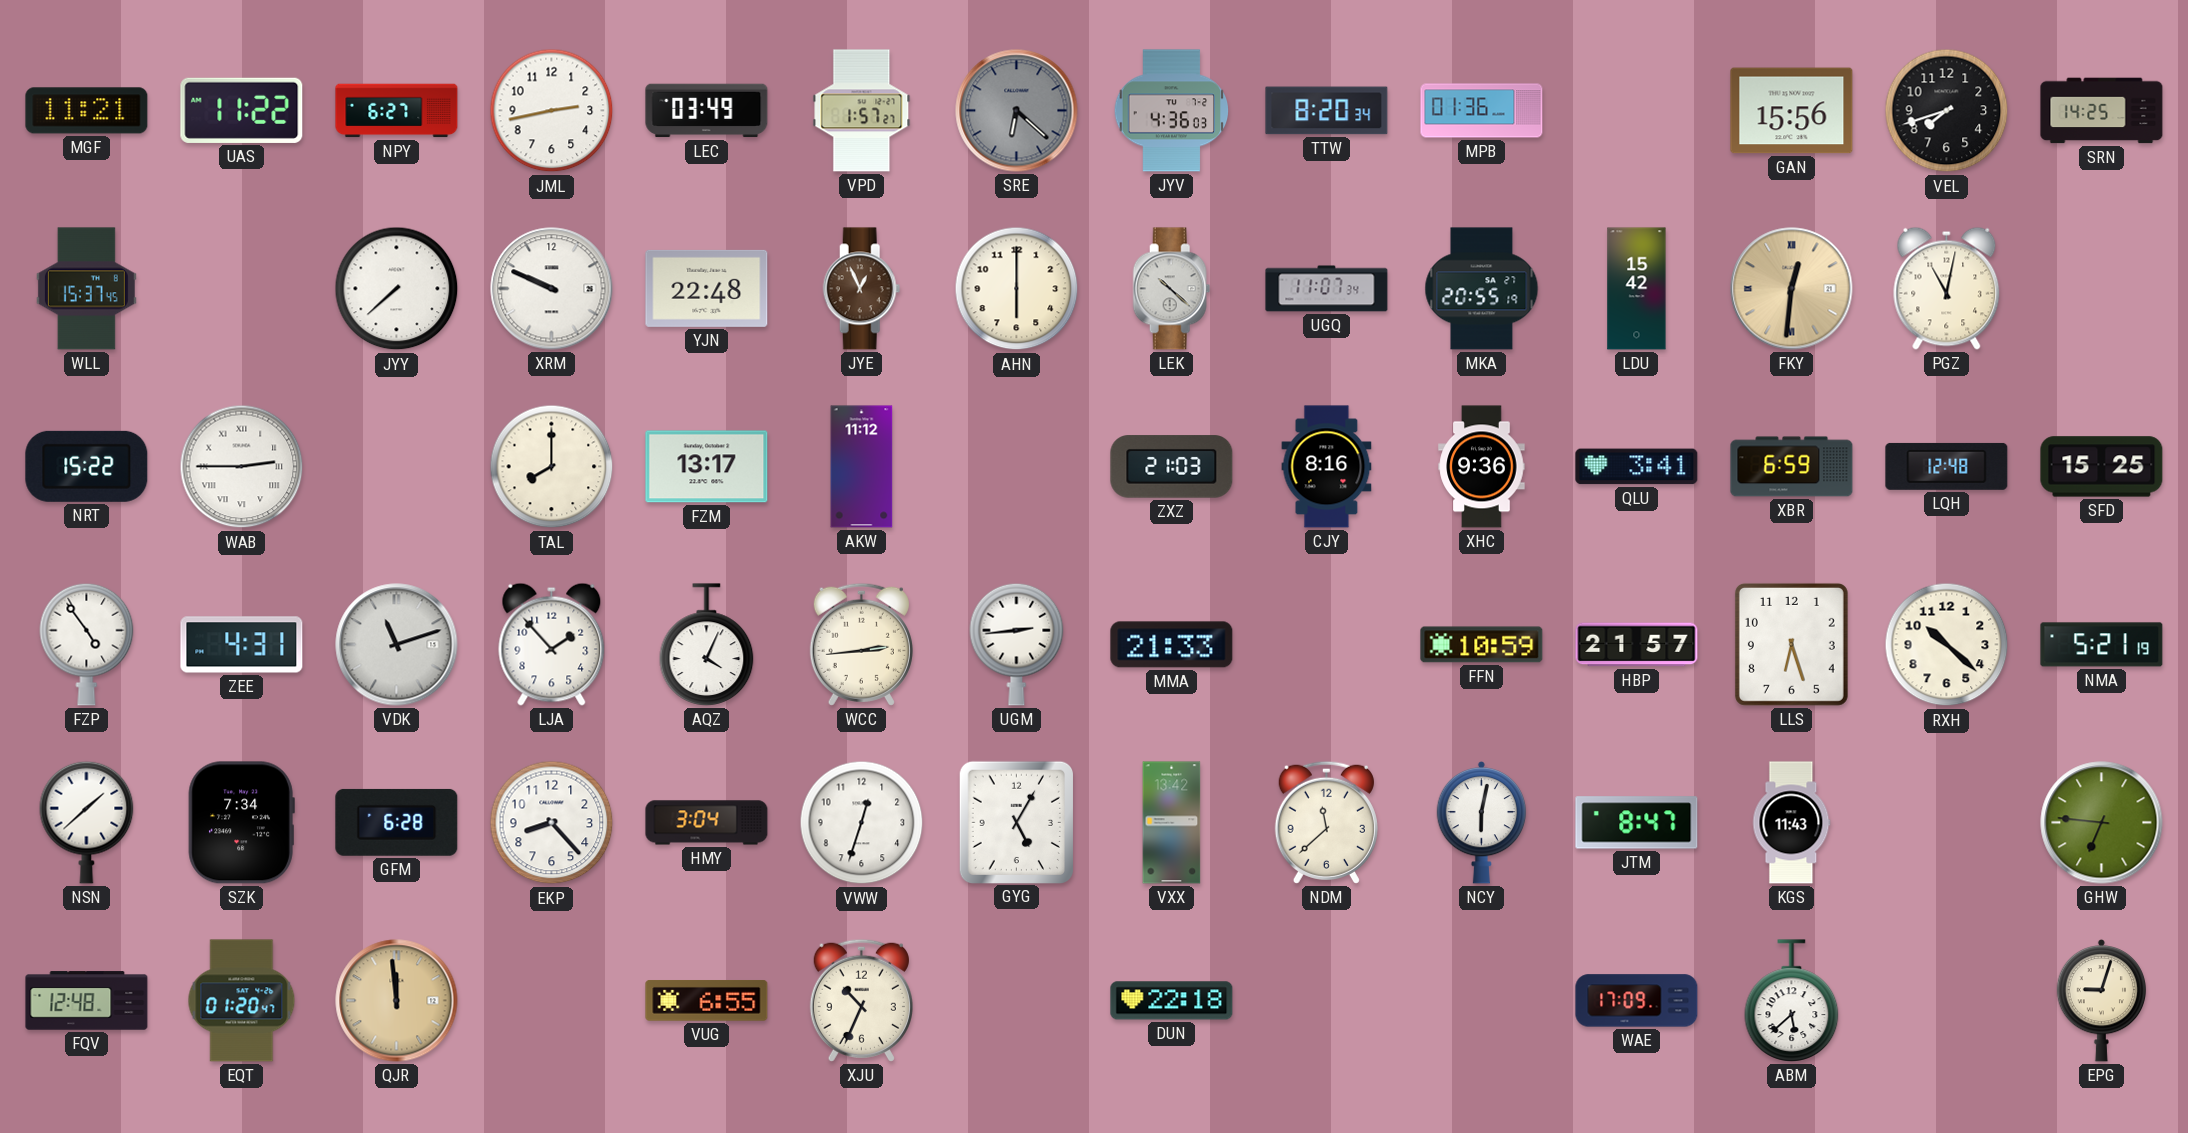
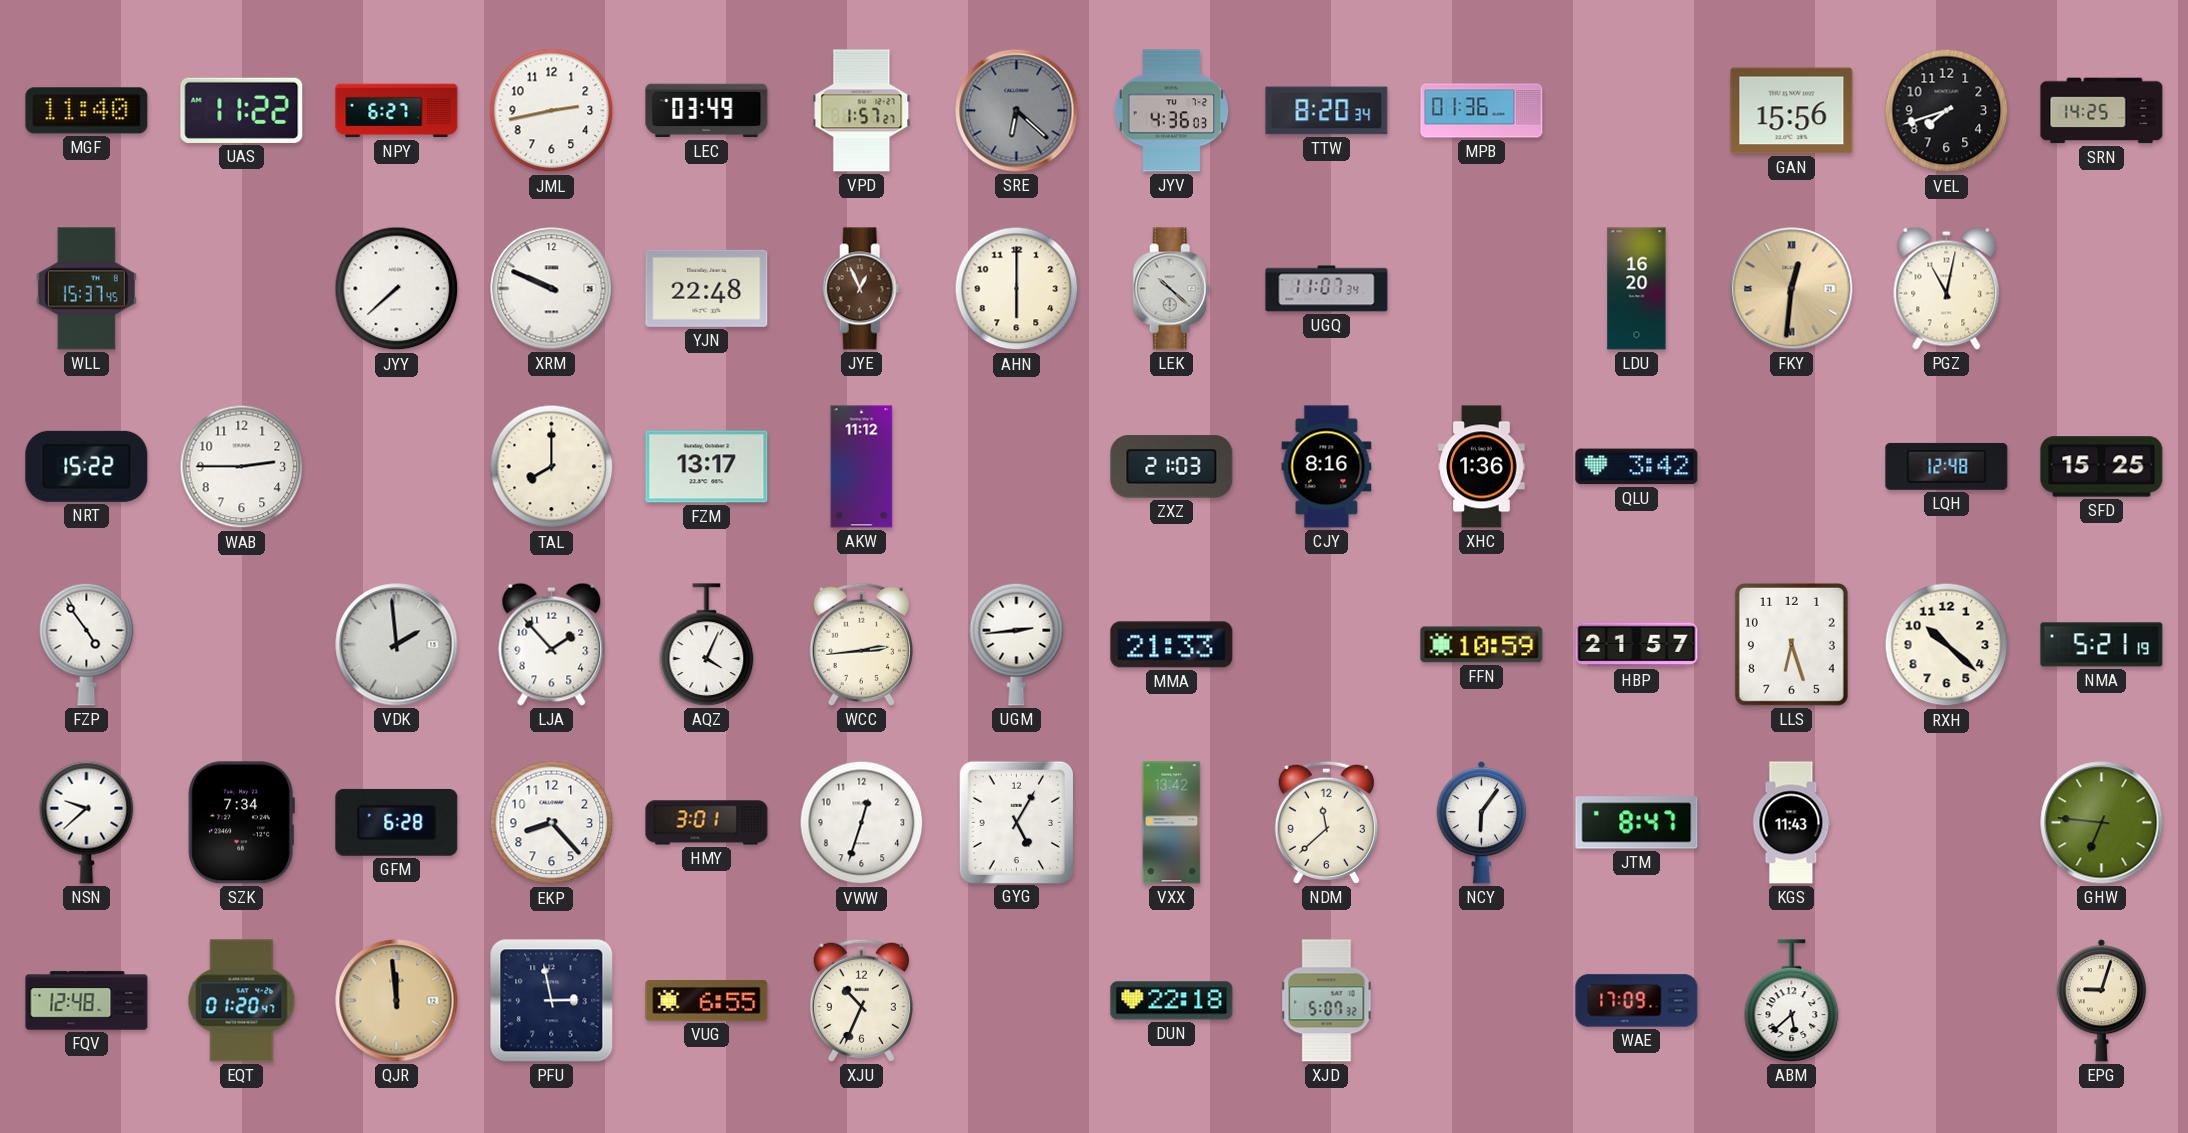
MGF: 11:21 -> 11:40 (87, 111)
MKA: 20:55 -> none (1482, 289)
LDU: 15:42 -> 16:20 (1637, 289)
WAB numerals: Roman -> Arabic (242, 467)
XHC: 9:36 -> 1:36 (1482, 467)
QLU: 3:41 -> 3:42 (1637, 467)
XBR: 6:59 -> none (1792, 467)
ZEE: 4:31 -> none (242, 645)
VDK: 11:12 -> 1:59 (397, 645)
NSN: 1:38 -> 9:38 (87, 822)
HMY: 3:04 -> 3:01 (707, 823)
NCY: 6:02 -> 6:06 (1482, 822)
PFU: none -> 2:58 (552, 1001)
XJD: none -> 5:07 (1327, 1001)
